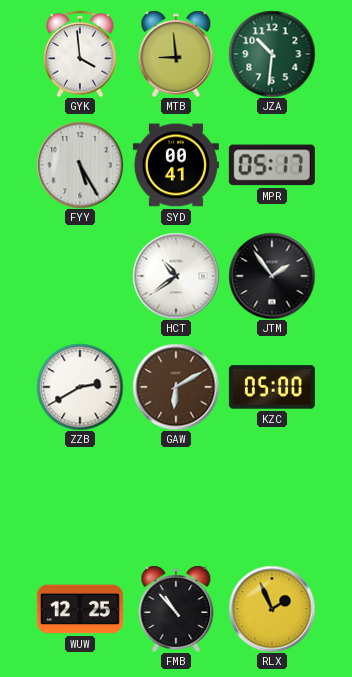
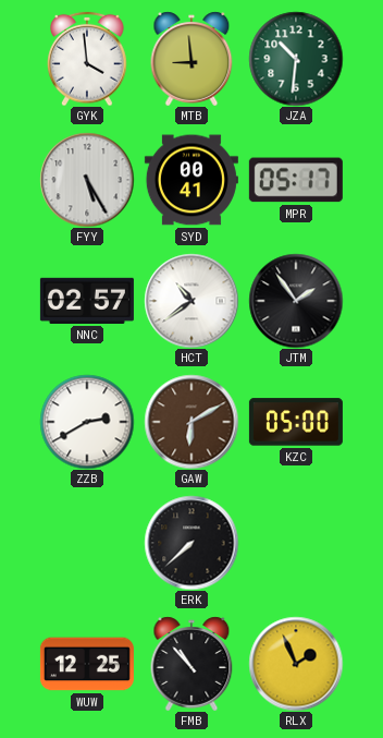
NNC: none -> 02:57 (87, 301)
ERK: none -> 7:38 (191, 543)
